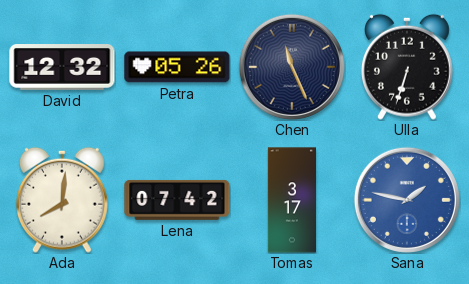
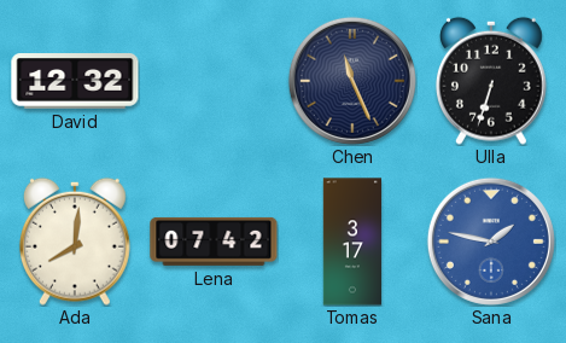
Petra: 05:26 -> none (177, 67)
